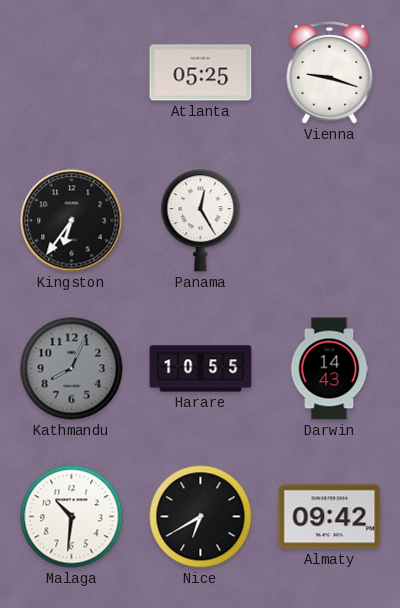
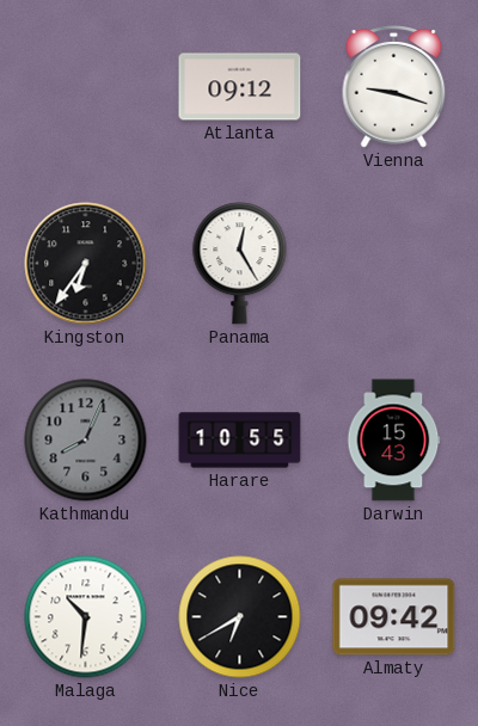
Atlanta: 05:25 -> 09:12 (240, 87)
Darwin: 14:43 -> 15:43 (393, 441)
